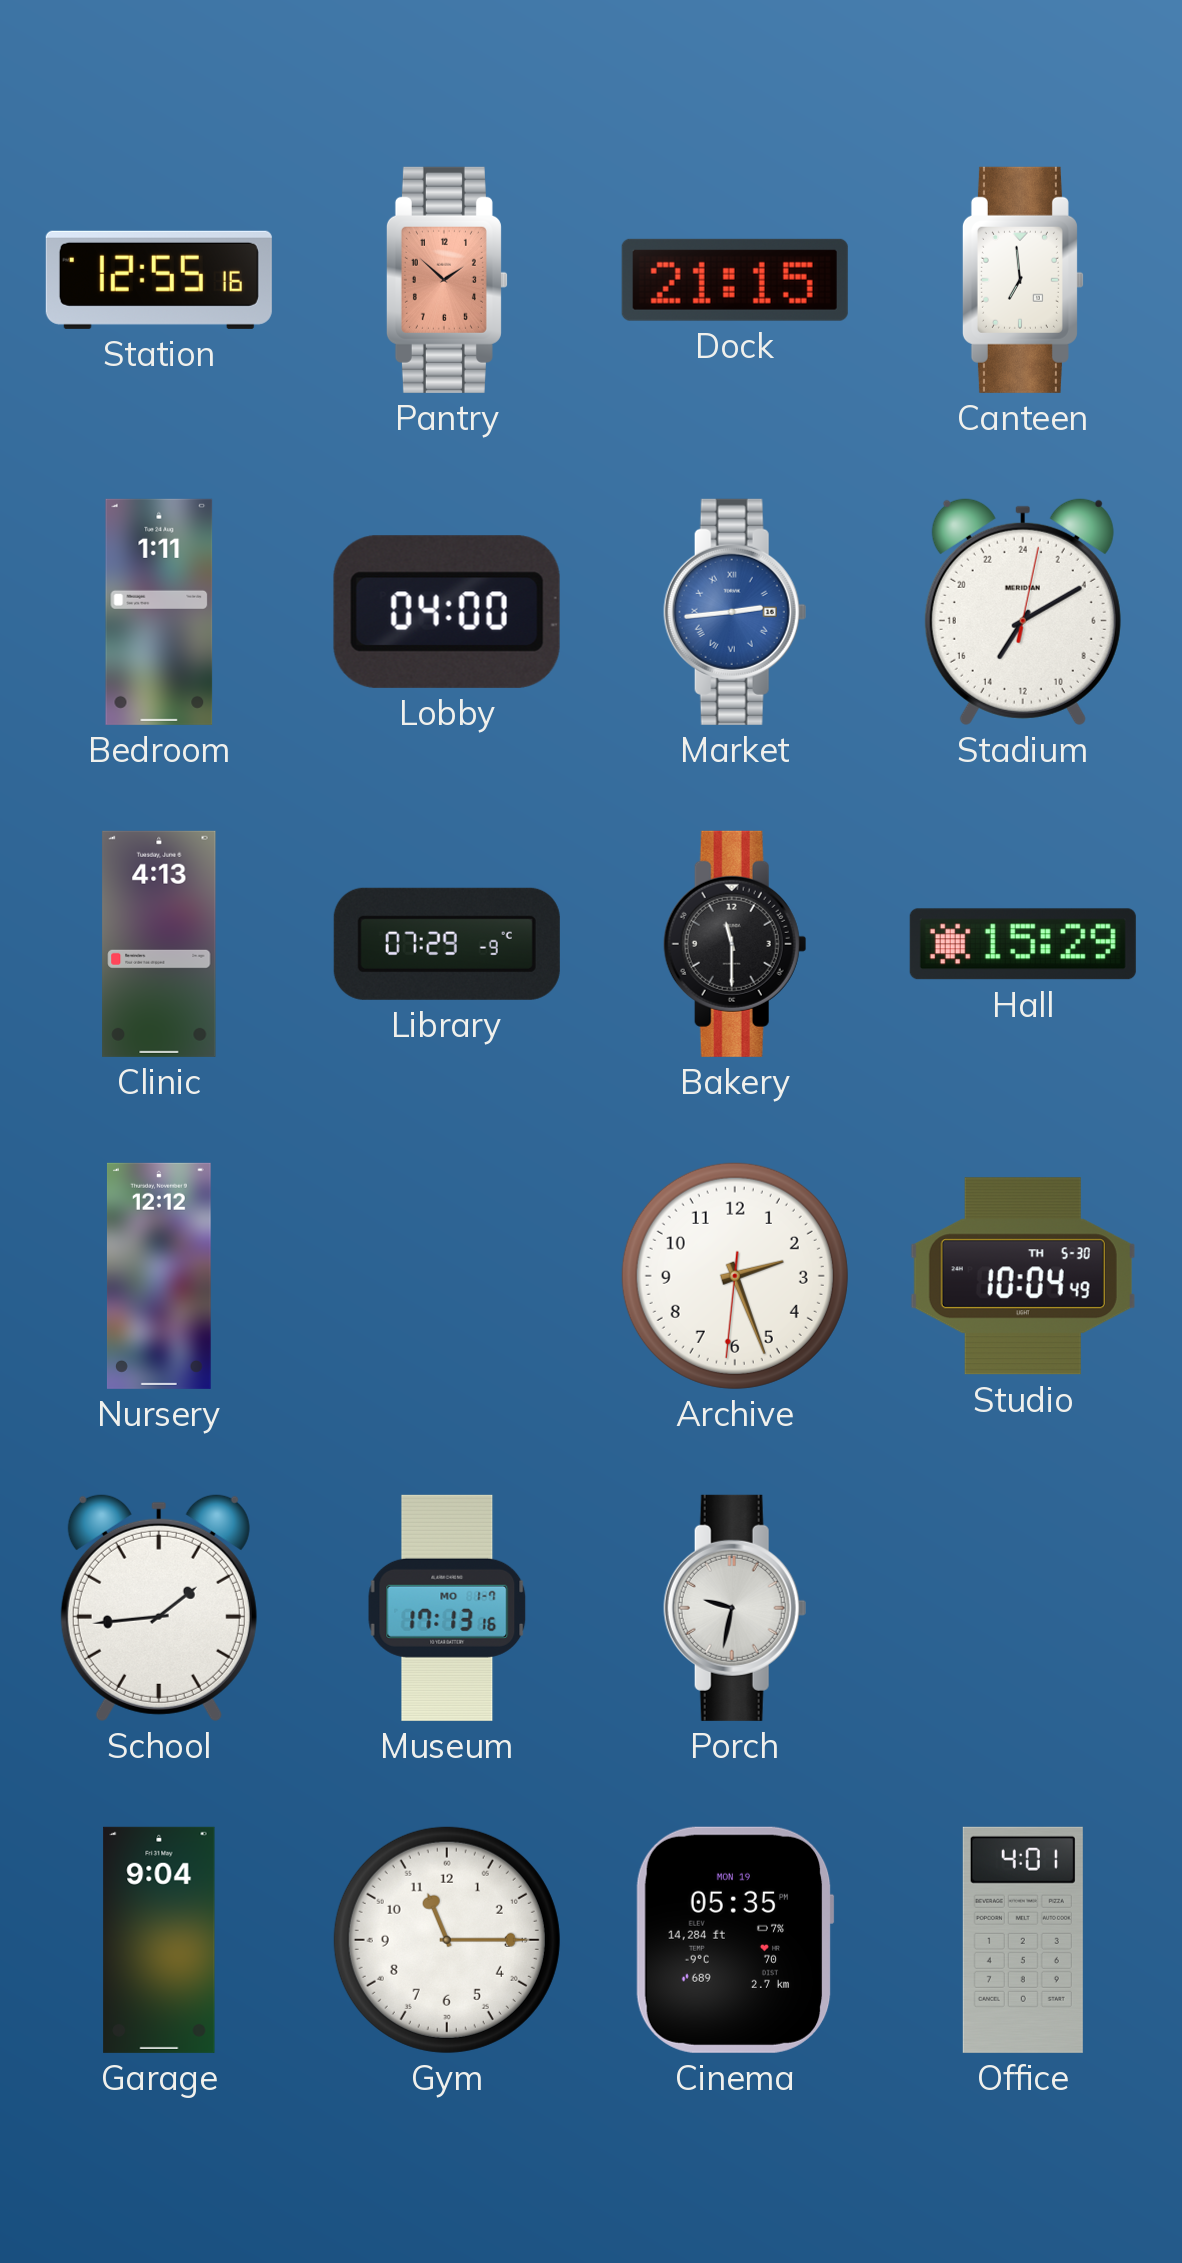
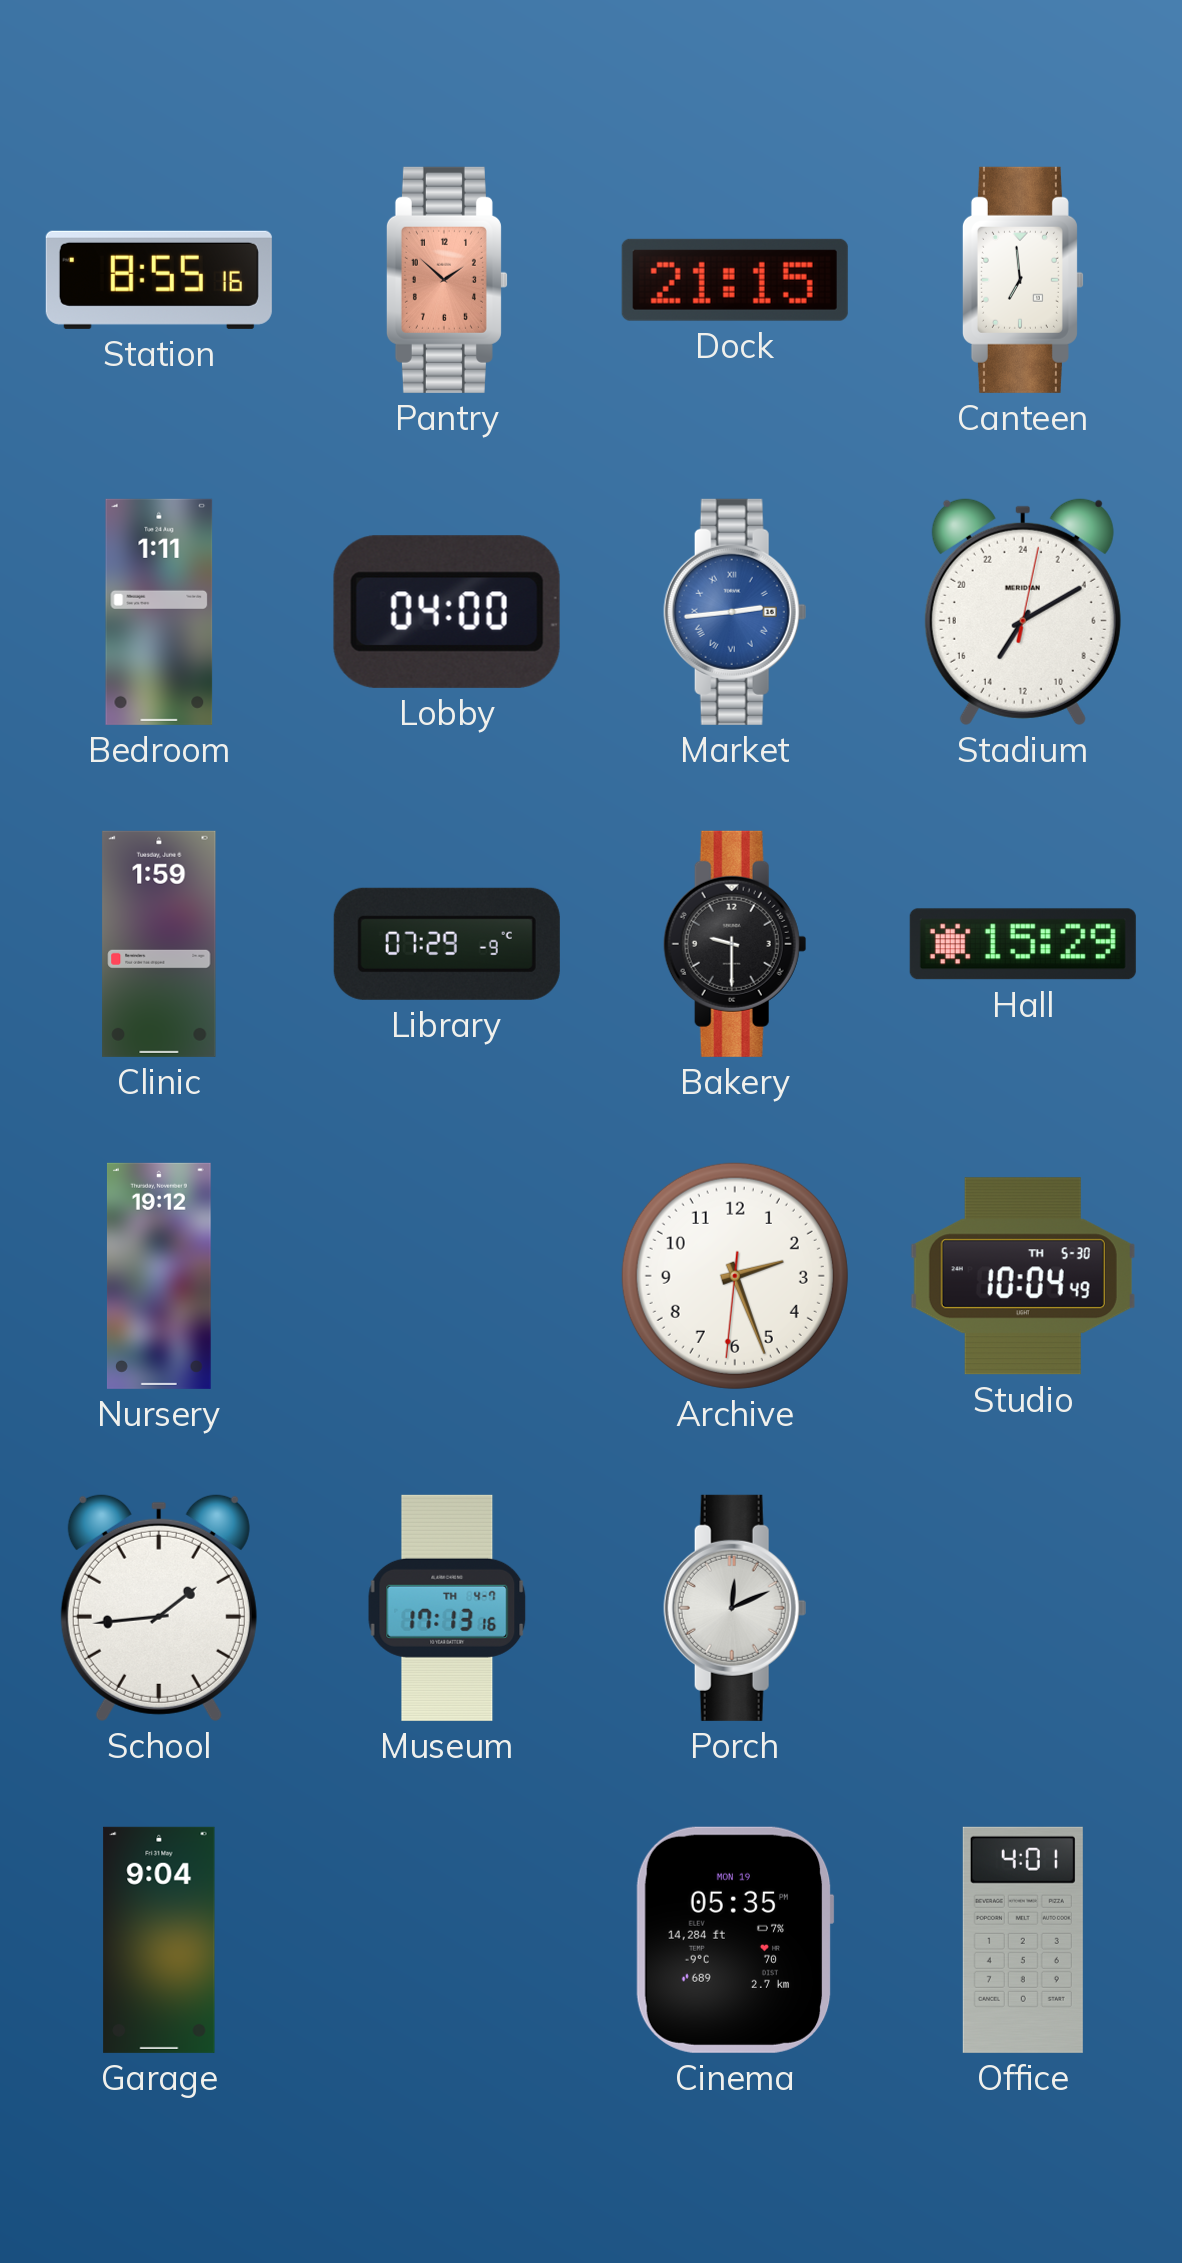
Station: 12:55 -> 8:55 (159, 280)
Clinic: 4:13 -> 1:59 (159, 944)
Bakery: 11:30 -> 9:30 (735, 944)
Nursery: 12:12 -> 19:12 (159, 1276)
Museum date: MO 1-7 -> TH 4-7 (447, 1608)
Porch: 9:32 -> 12:11 (735, 1608)
Gym: 11:15 -> none (447, 1940)
